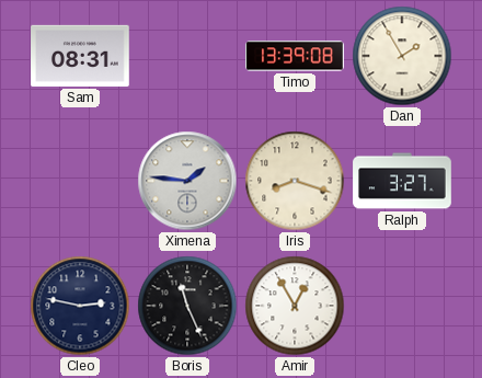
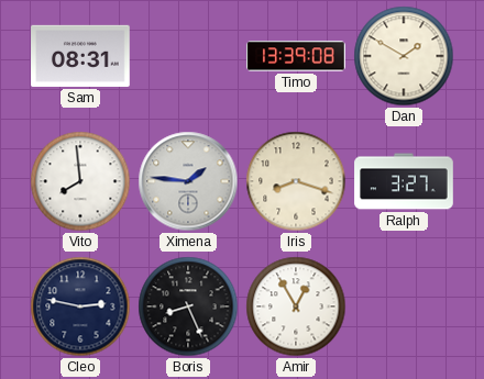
Dan: 1:55 -> 1:50 (404, 56)
Vito: none -> 7:59 (80, 181)
Boris: 11:26 -> 8:26 (188, 306)
